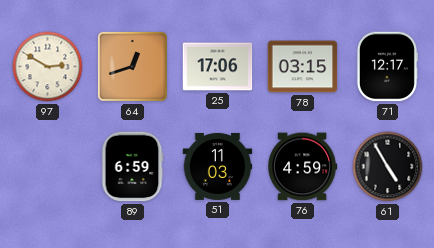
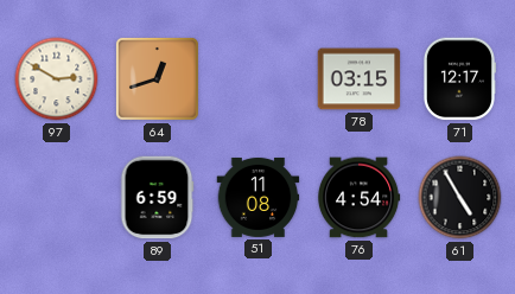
25: 17:06 -> none (218, 67)
51: 11:03 -> 11:08 (259, 197)
76: 4:59 -> 4:54 (358, 198)
